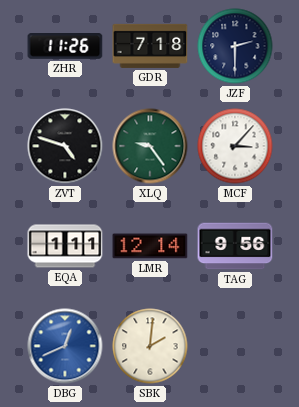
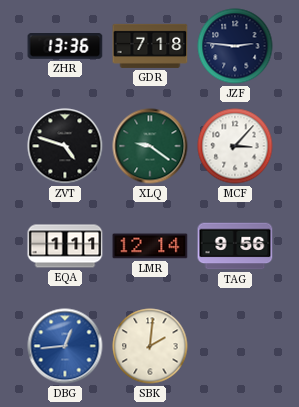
ZHR: 11:26 -> 13:36 (65, 47)
JZF: 2:30 -> 2:46 (235, 46)
XLQ: 9:24 -> 9:21 (150, 146)
DBG: 12:41 -> 12:44 (65, 346)
